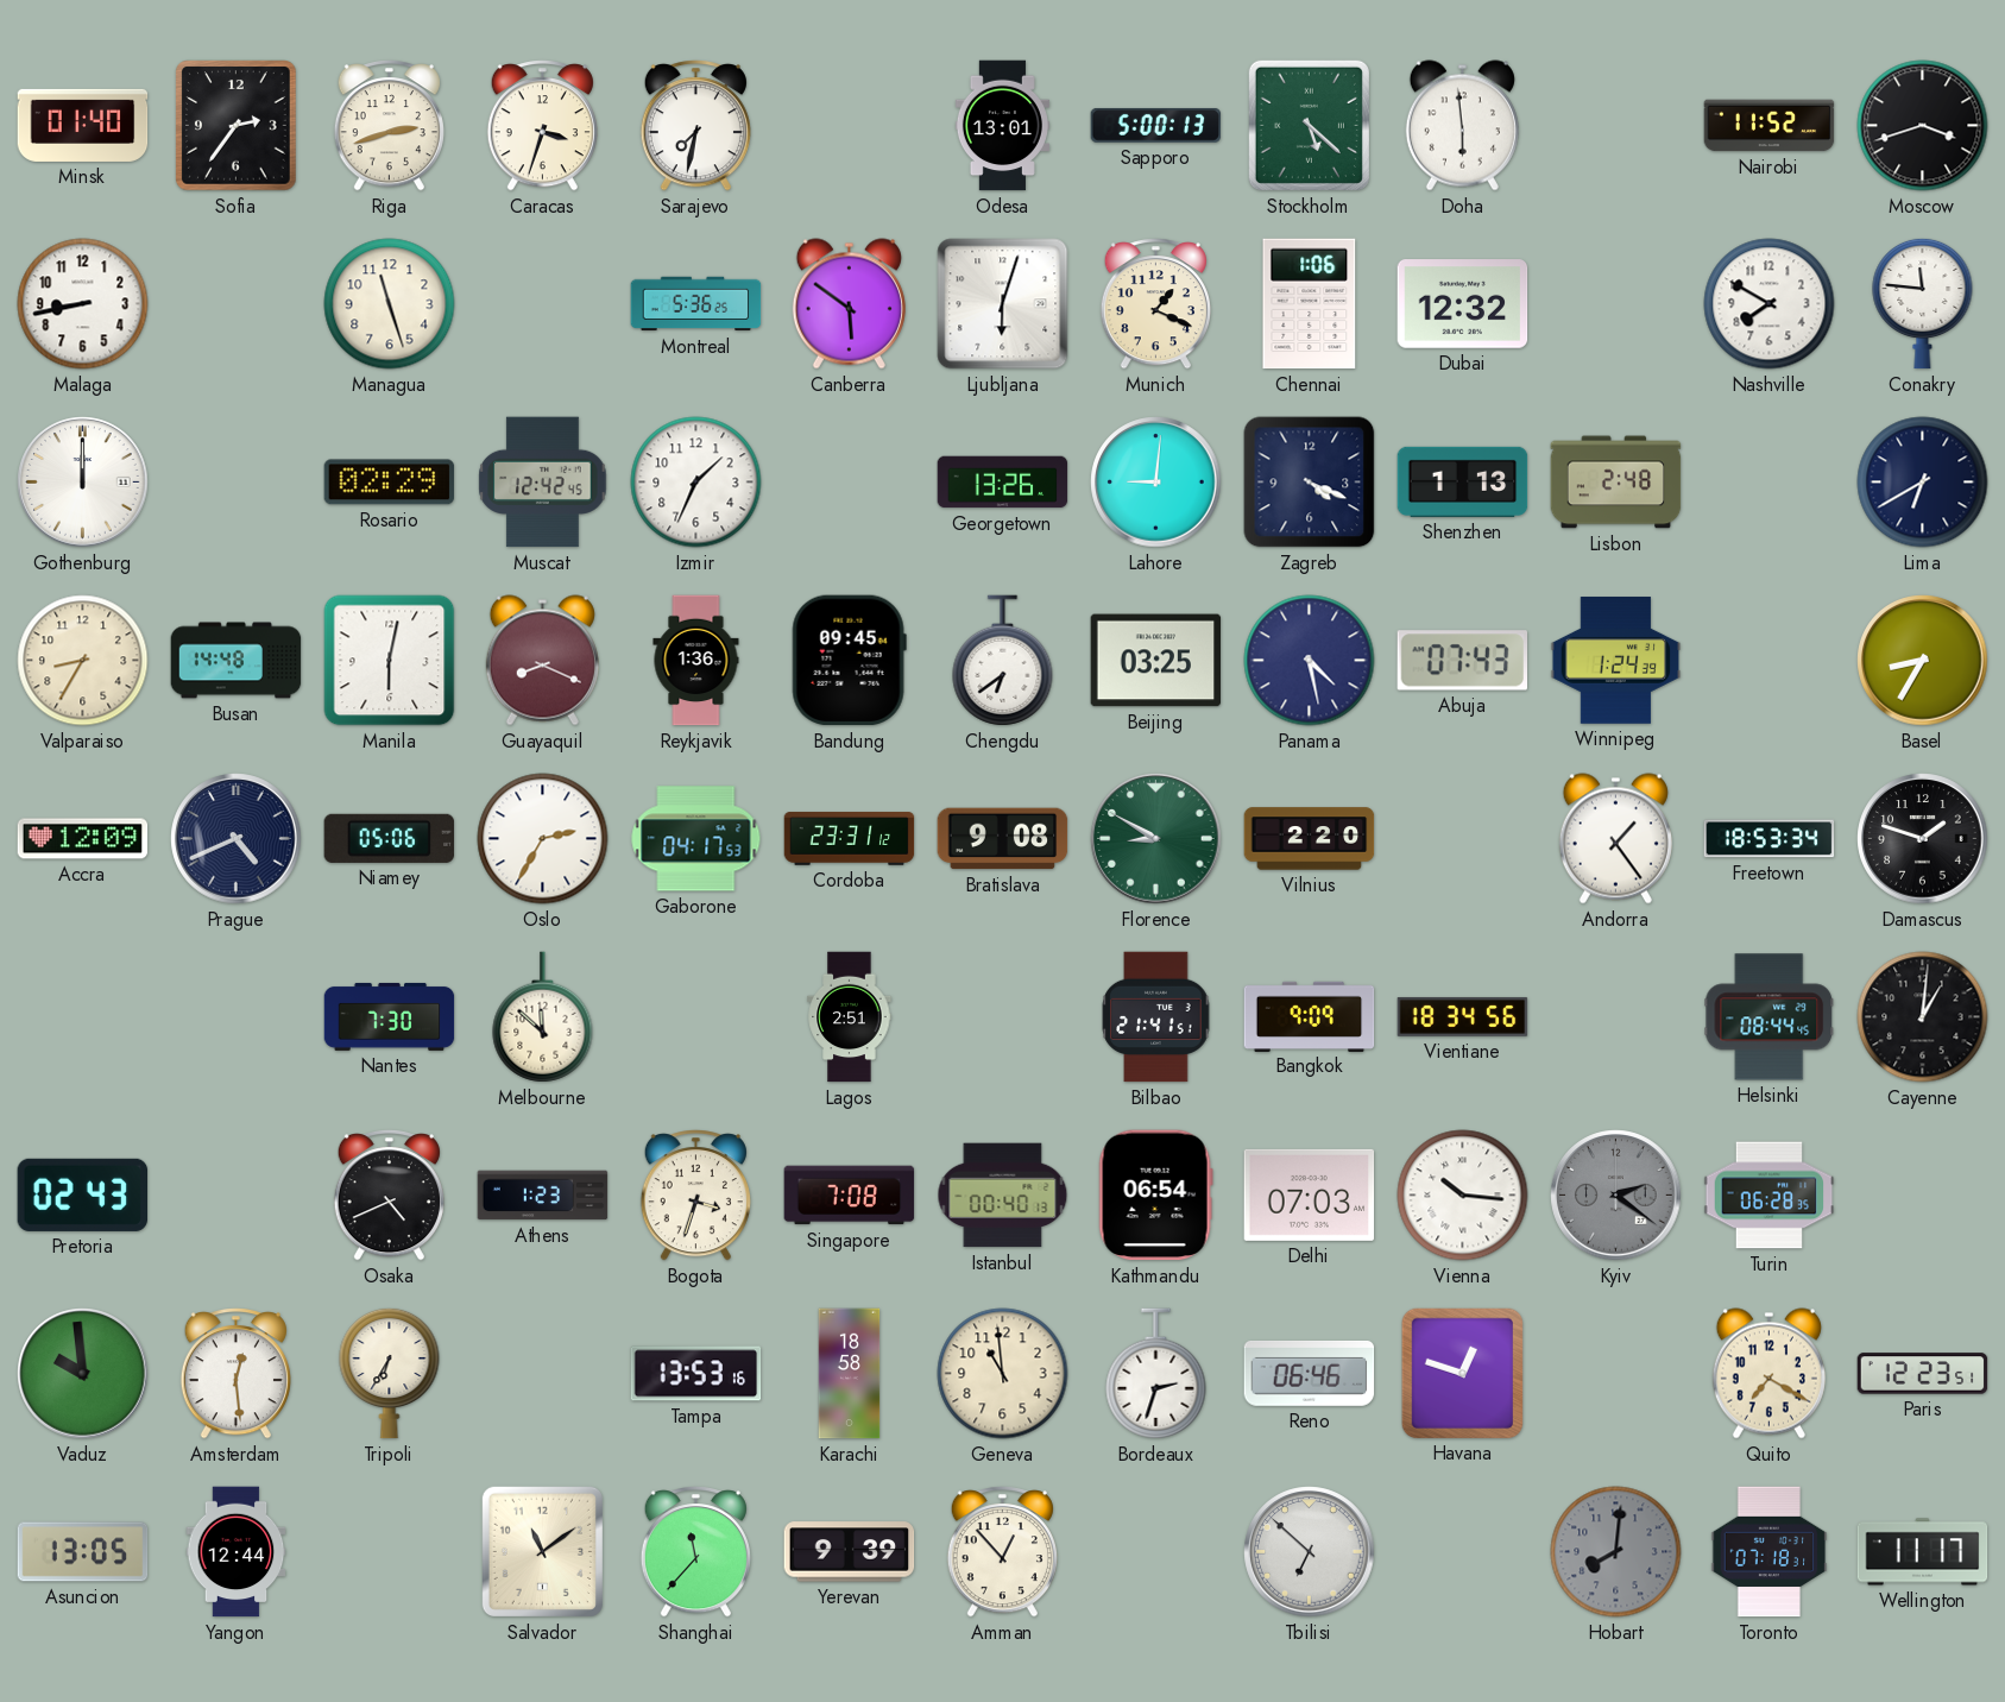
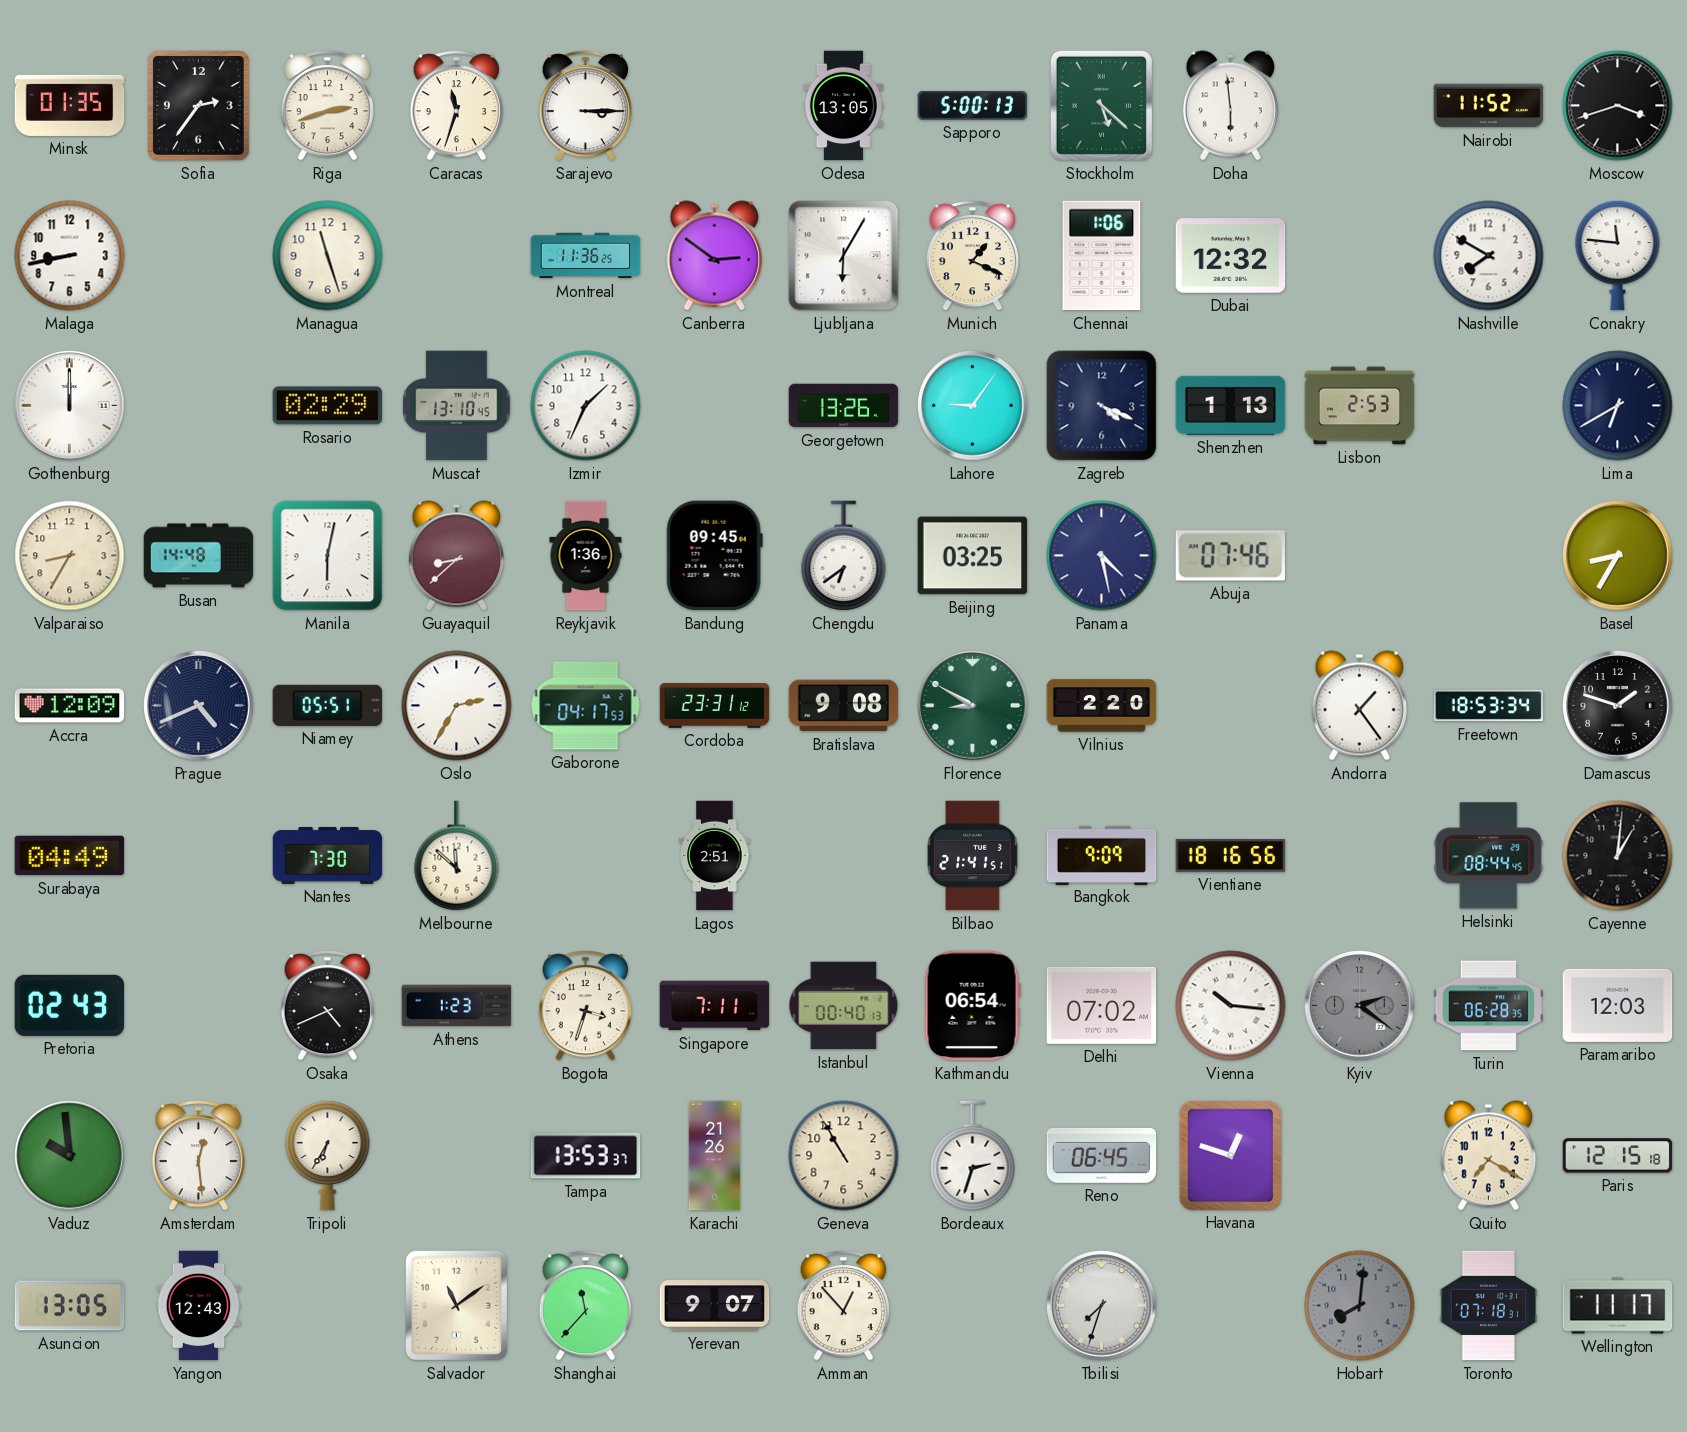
Minsk: 01:40 -> 01:35 (70, 105)
Caracas: 3:33 -> 11:33 (456, 106)
Sarajevo: 7:32 -> 3:15 (585, 106)
Odesa: 13:01 -> 13:05 (843, 106)
Montreal: 5:36 -> 11:36 (586, 256)
Canberra: 5:51 -> 2:51 (714, 256)
Ljubljana: 6:03 -> 6:05 (844, 256)
Muscat: 12:42 -> 13:10 (457, 406)
Lahore: 9:01 -> 9:06 (973, 406)
Lisbon: 2:48 -> 2:53 (1360, 406)
Guayaquil: 8:19 -> 8:38 (456, 556)
Abuja: 07:43 -> 07:46 (1230, 556)
Winnipeg: 1:24 -> none (1616, 661)
Niamey: 05:06 -> 05:51 (328, 705)
Surabaya: none -> 04:49 (70, 856)
Vientiane: 18:34 -> 18:16 (1231, 855)
Singapore: 7:08 -> 7:11 (715, 1006)
Delhi: 07:03 -> 07:02 (1102, 1005)
Paramaribo: none -> 12:03 (1618, 1005)
Tampa: 13:53:16 -> 13:53:37 (586, 1156)
Karachi: 18:58 -> 21:26 (715, 1156)
Geneva: 10:59 -> 10:55 (844, 1156)
Reno: 06:46 -> 06:45 (1102, 1155)
Paris: 12:23 -> 12:15 (1618, 1156)
Yangon: 12:44 -> 12:43 (199, 1306)
Yerevan: 9:39 -> 9:07 (715, 1306)
Tbilisi: 6:52 -> 7:33 (1102, 1306)
